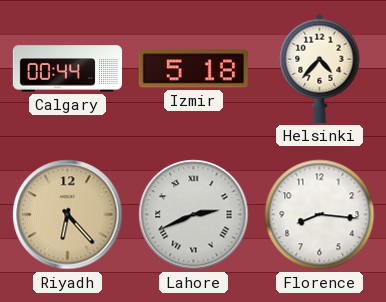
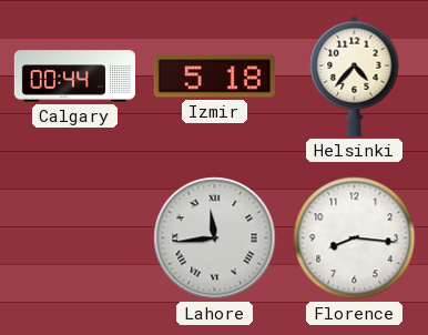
Riyadh: 6:23 -> none (68, 215)
Lahore: 2:41 -> 11:44 (215, 238)
